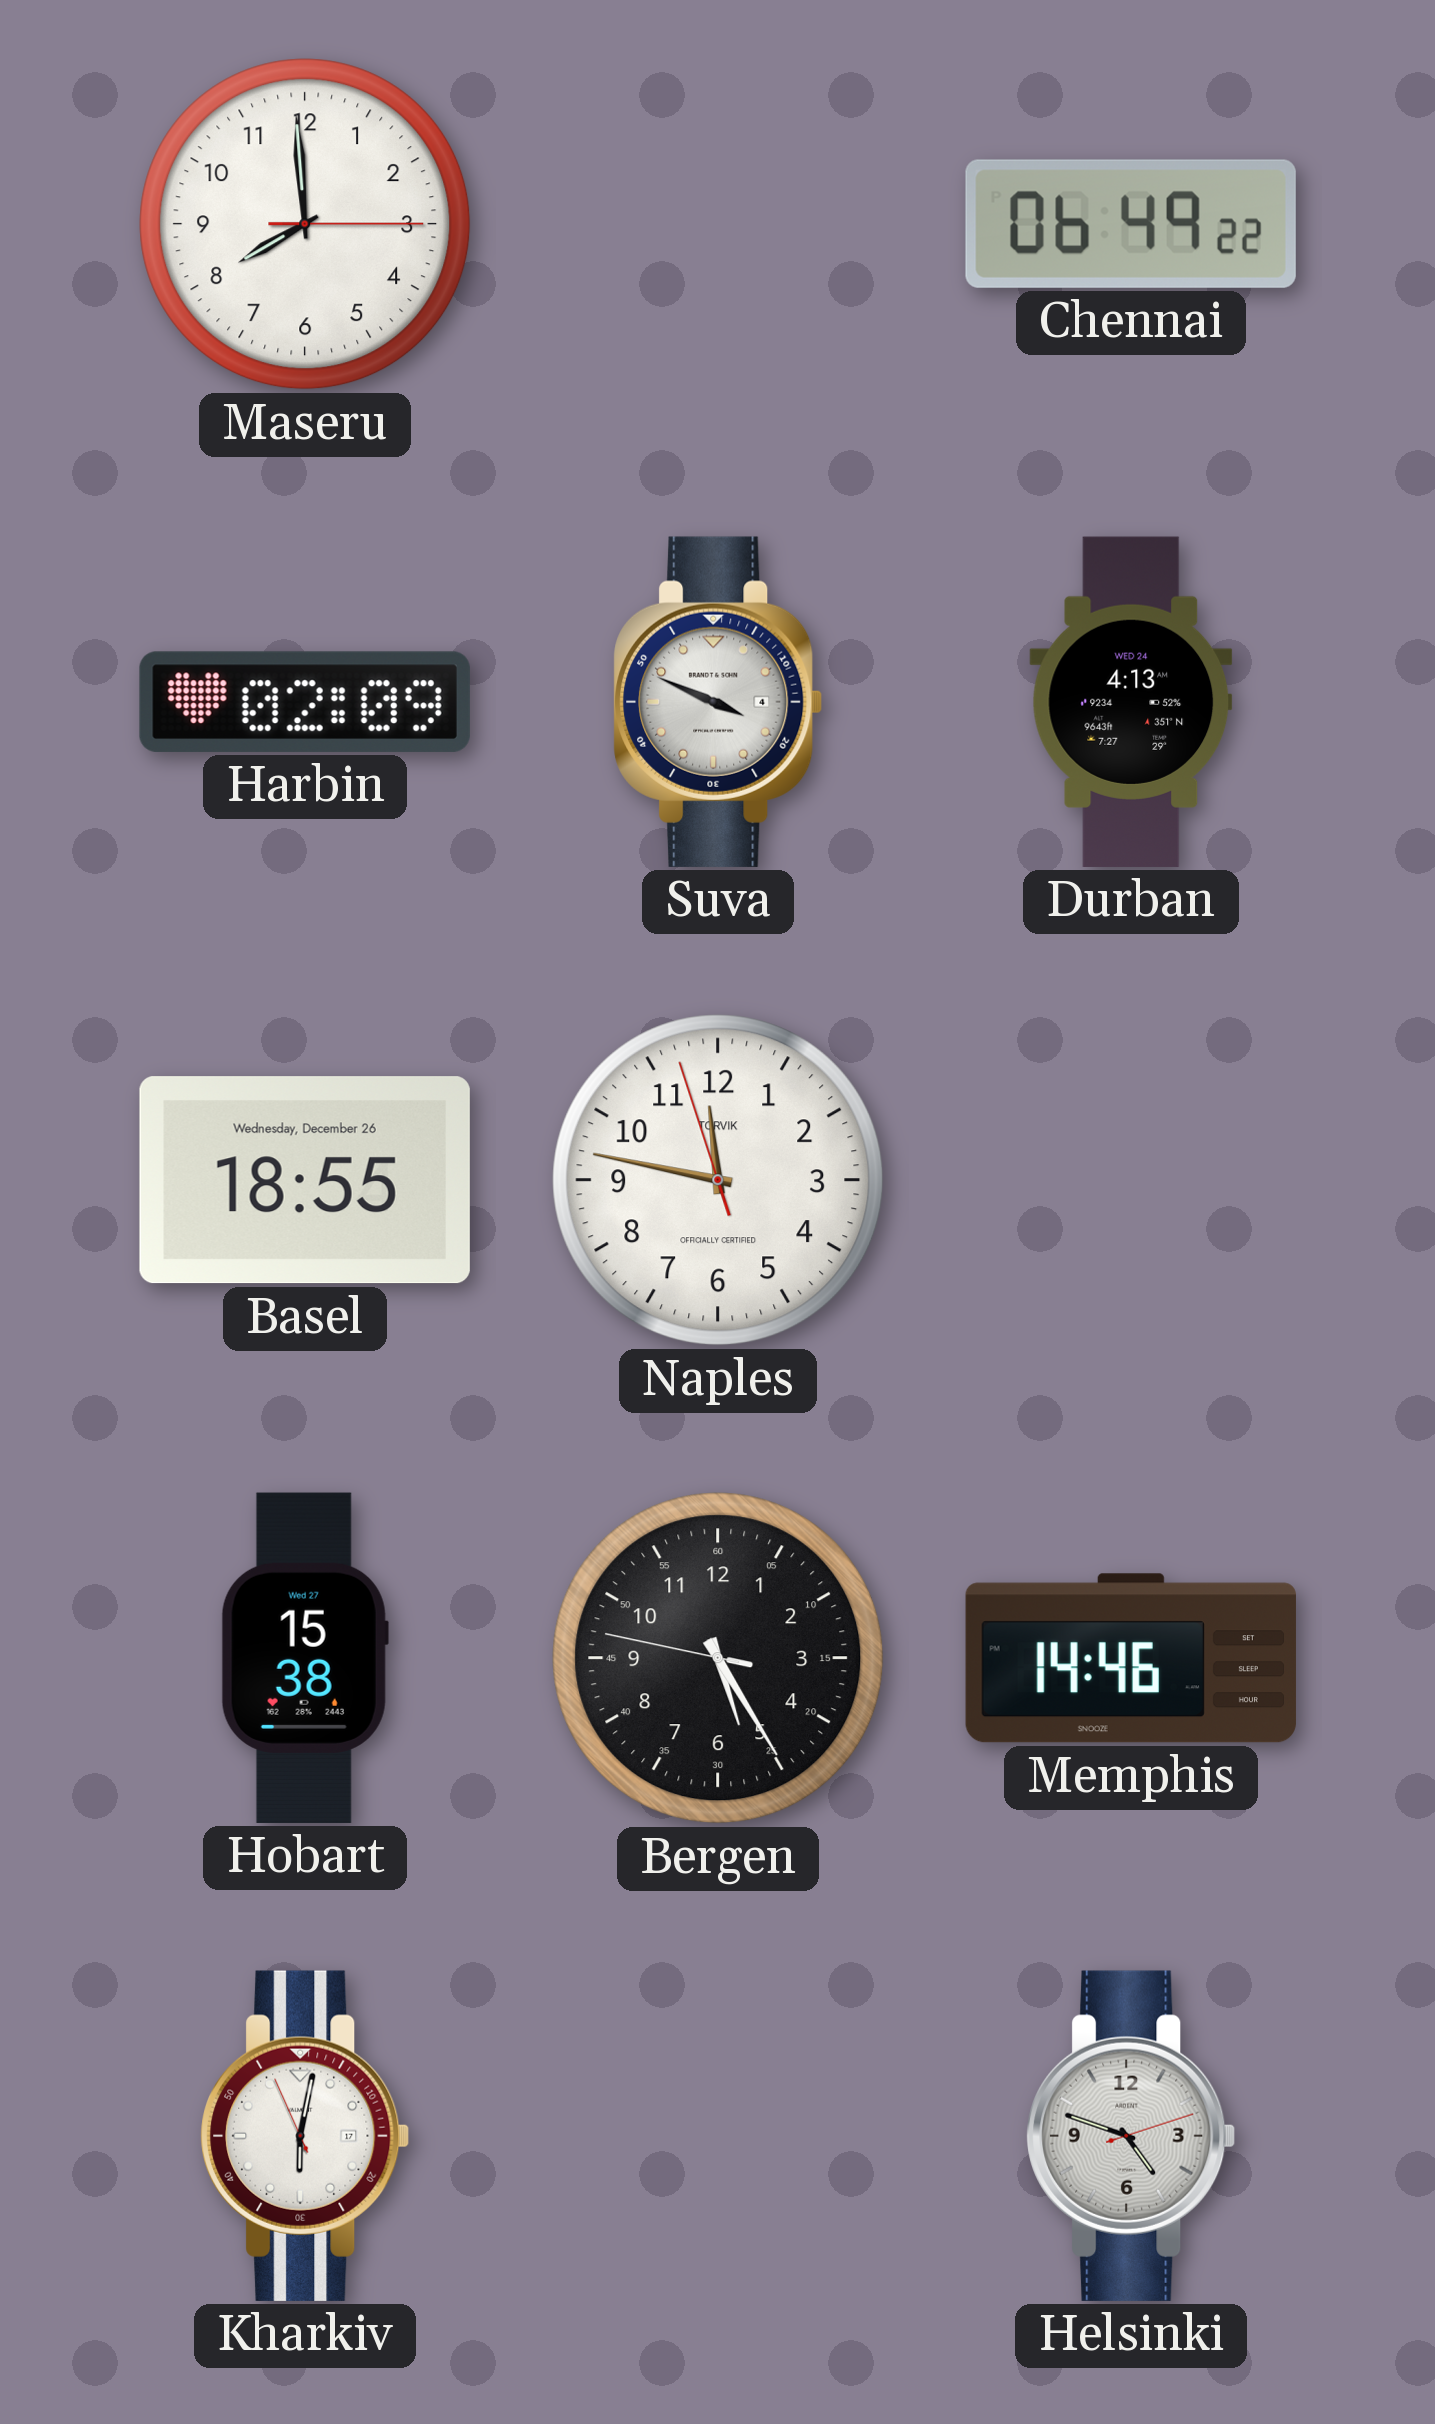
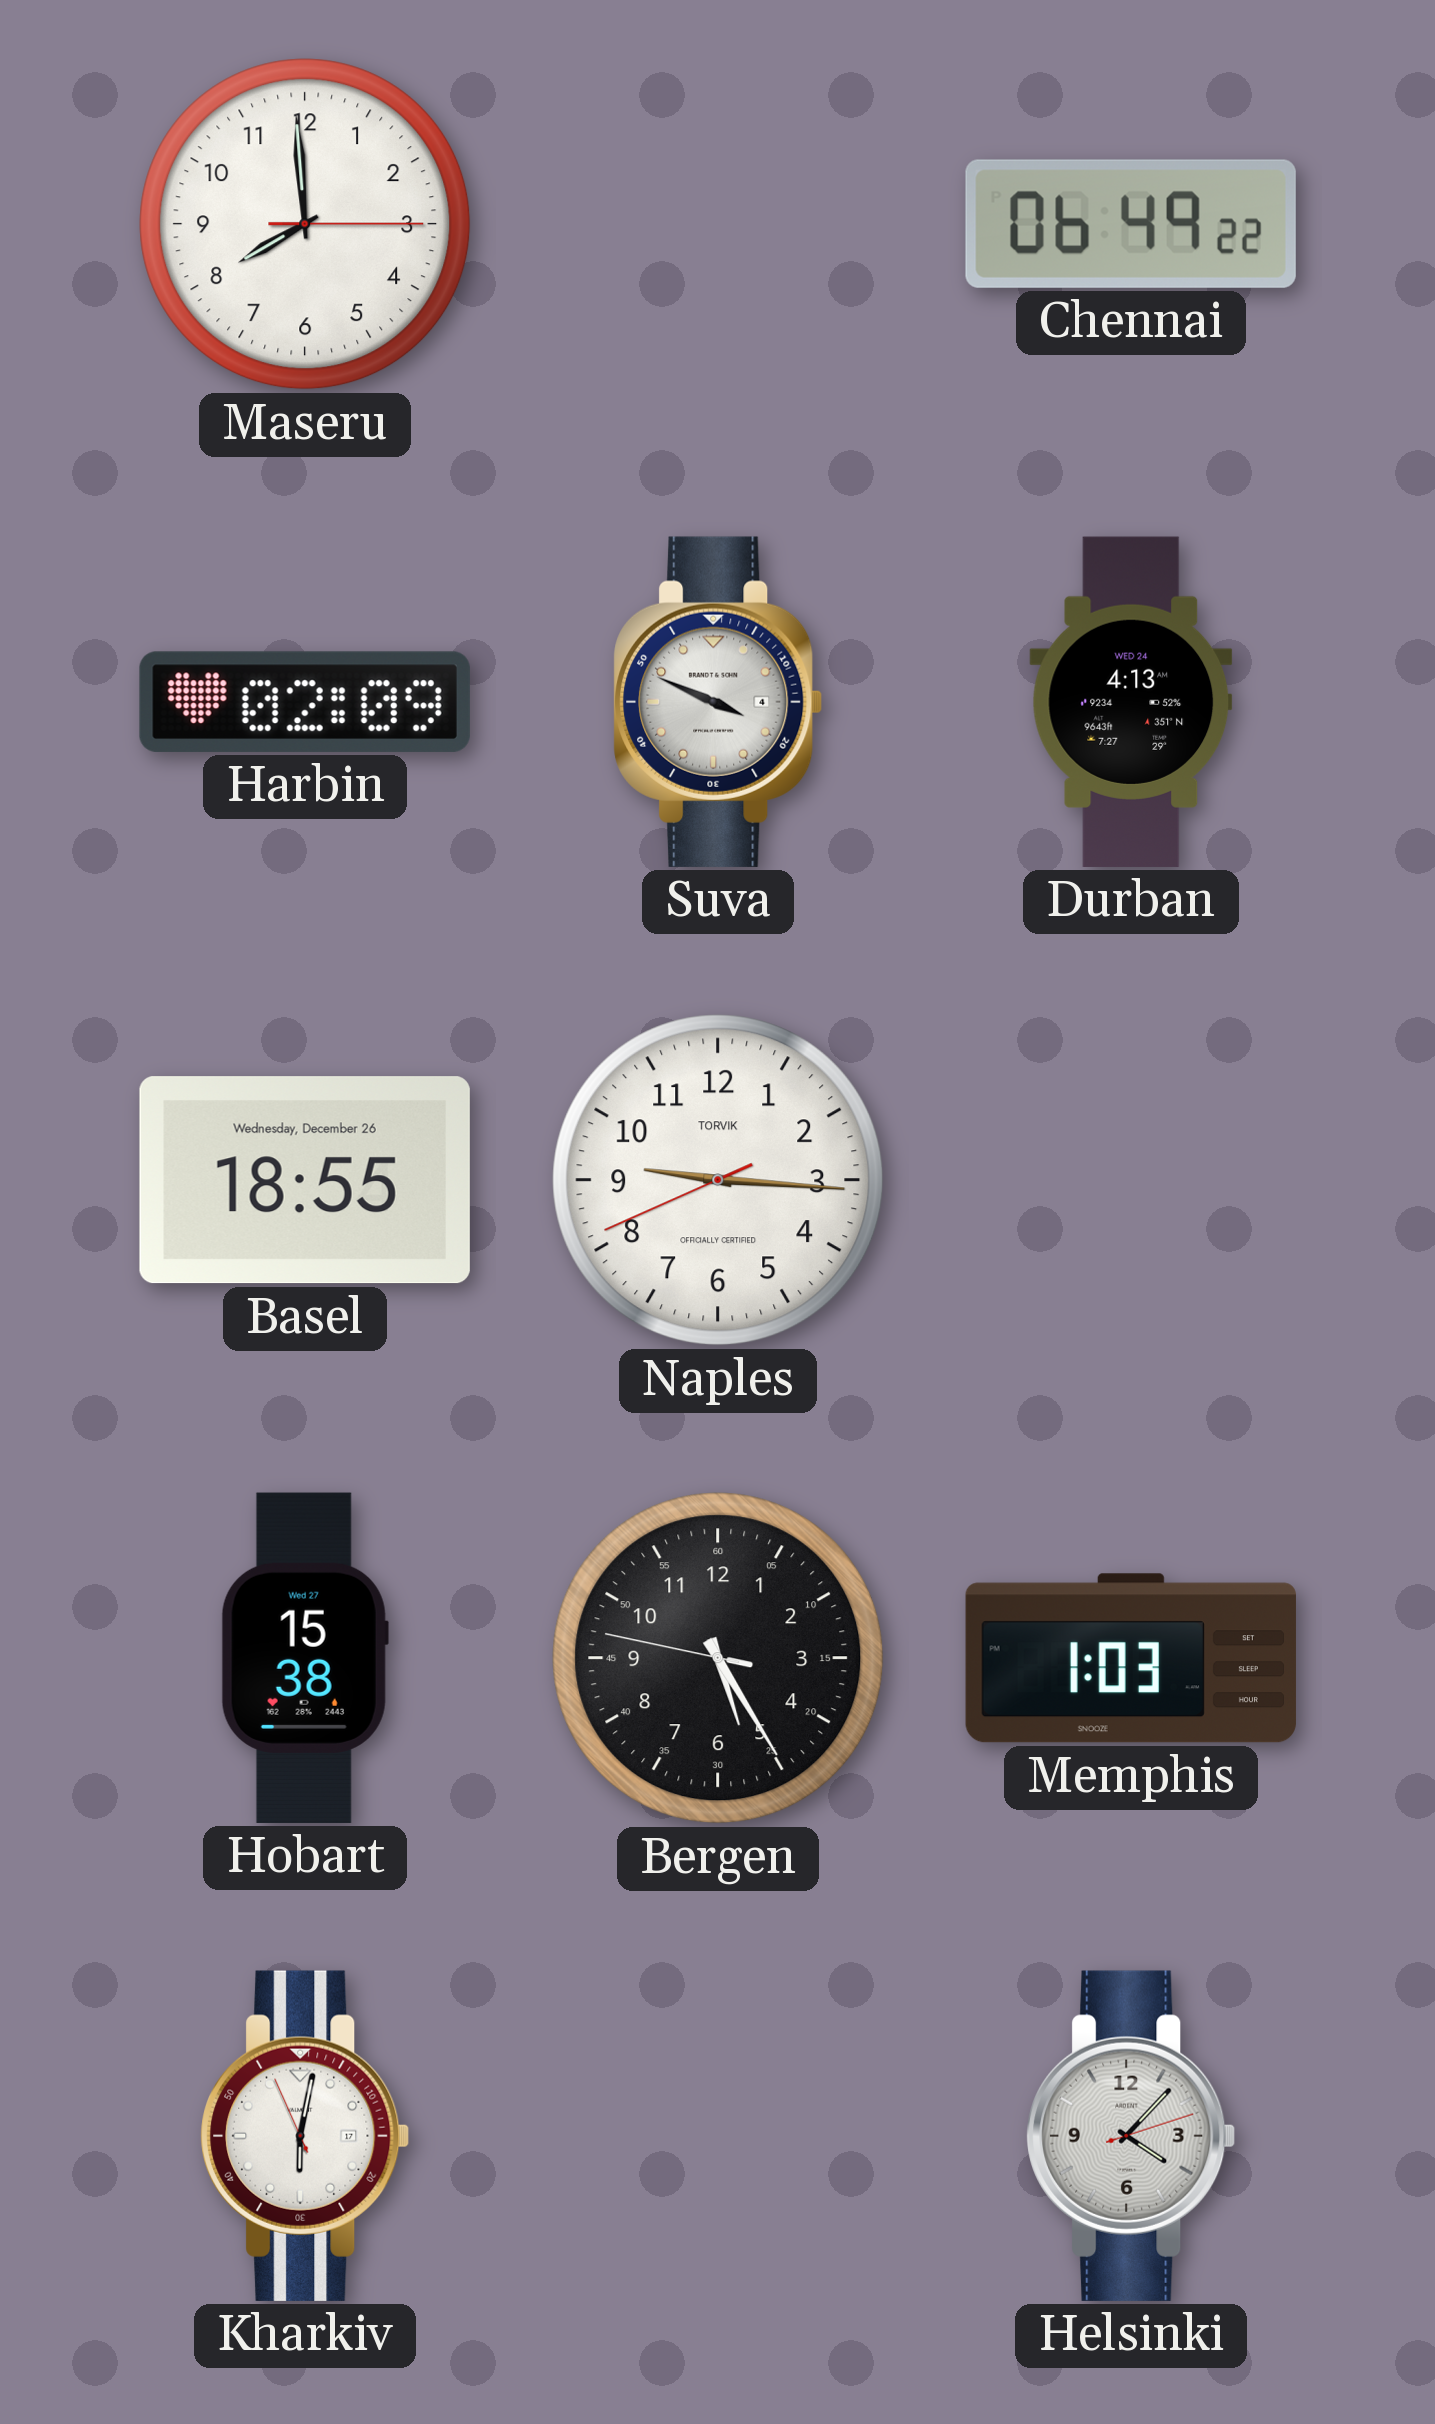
Naples: 11:46 -> 9:15 (718, 1180)
Memphis: 14:46 -> 1:03 (1131, 1658)
Helsinki: 4:48 -> 4:07 (1131, 2136)
